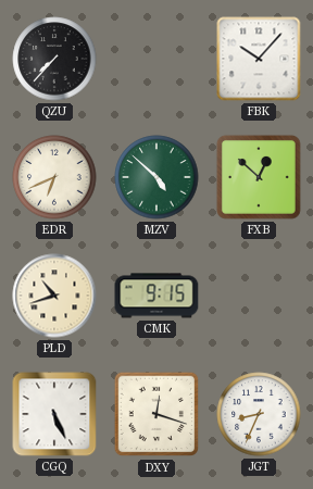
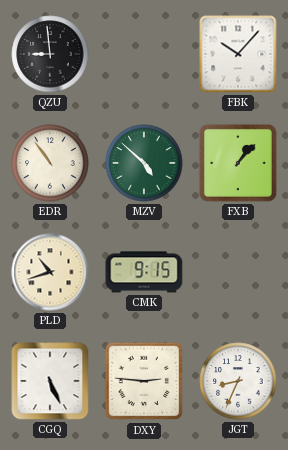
QZU: 7:37 -> 8:59 (50, 54)
EDR: 6:41 -> 10:54 (50, 163)
FXB: 12:52 -> 1:07 (238, 163)
DXY: 12:18 -> 2:46 (144, 381)
